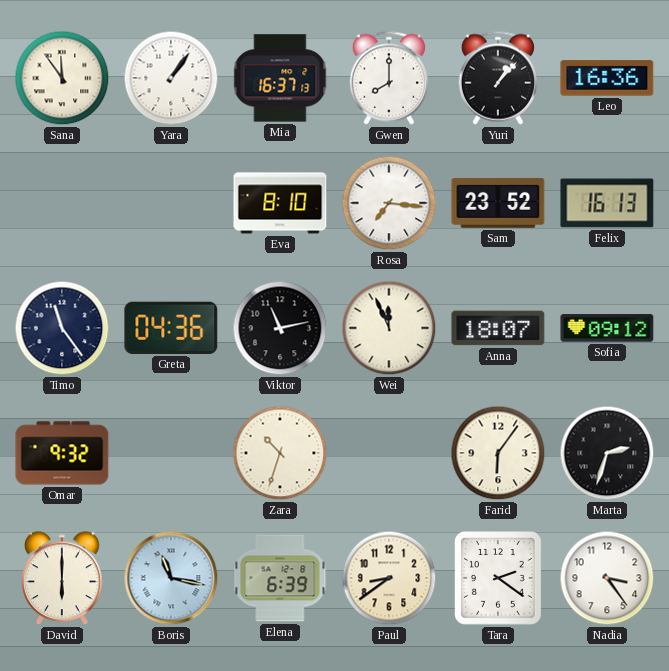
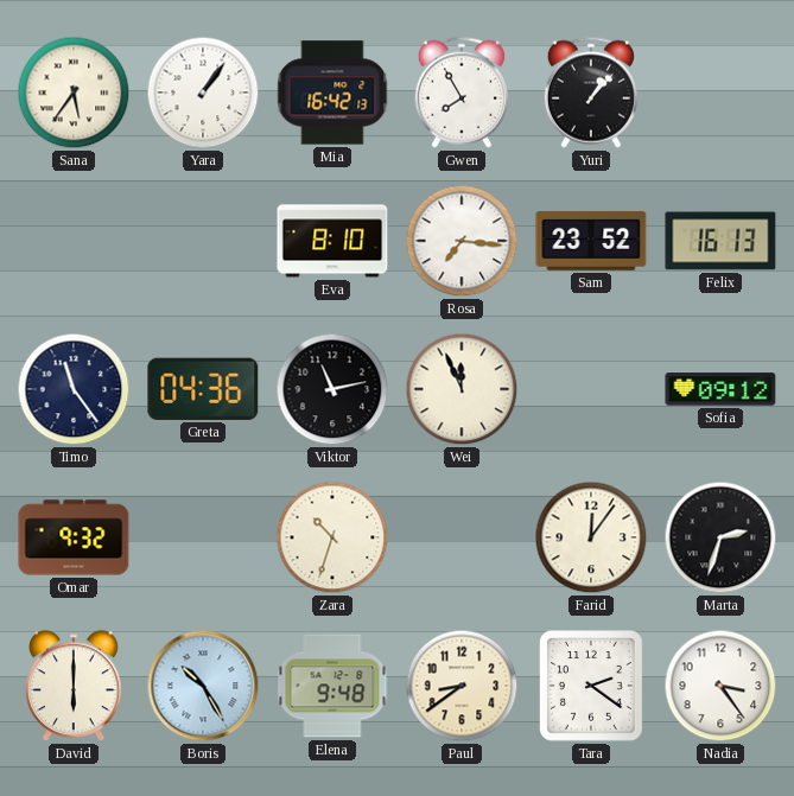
Sana: 11:54 -> 5:36 (74, 93)
Mia: 16:37 -> 16:42 (332, 93)
Gwen: 8:00 -> 7:55 (462, 93)
Leo: 16:36 -> none (607, 78)
Anna: 18:07 -> none (498, 328)
Farid: 6:06 -> 12:06 (591, 537)
Boris: 11:17 -> 10:25 (203, 686)
Elena: 6:39 -> 9:48 (332, 686)
